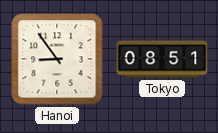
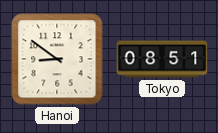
Hanoi: 8:54 -> 8:51 (57, 59)
